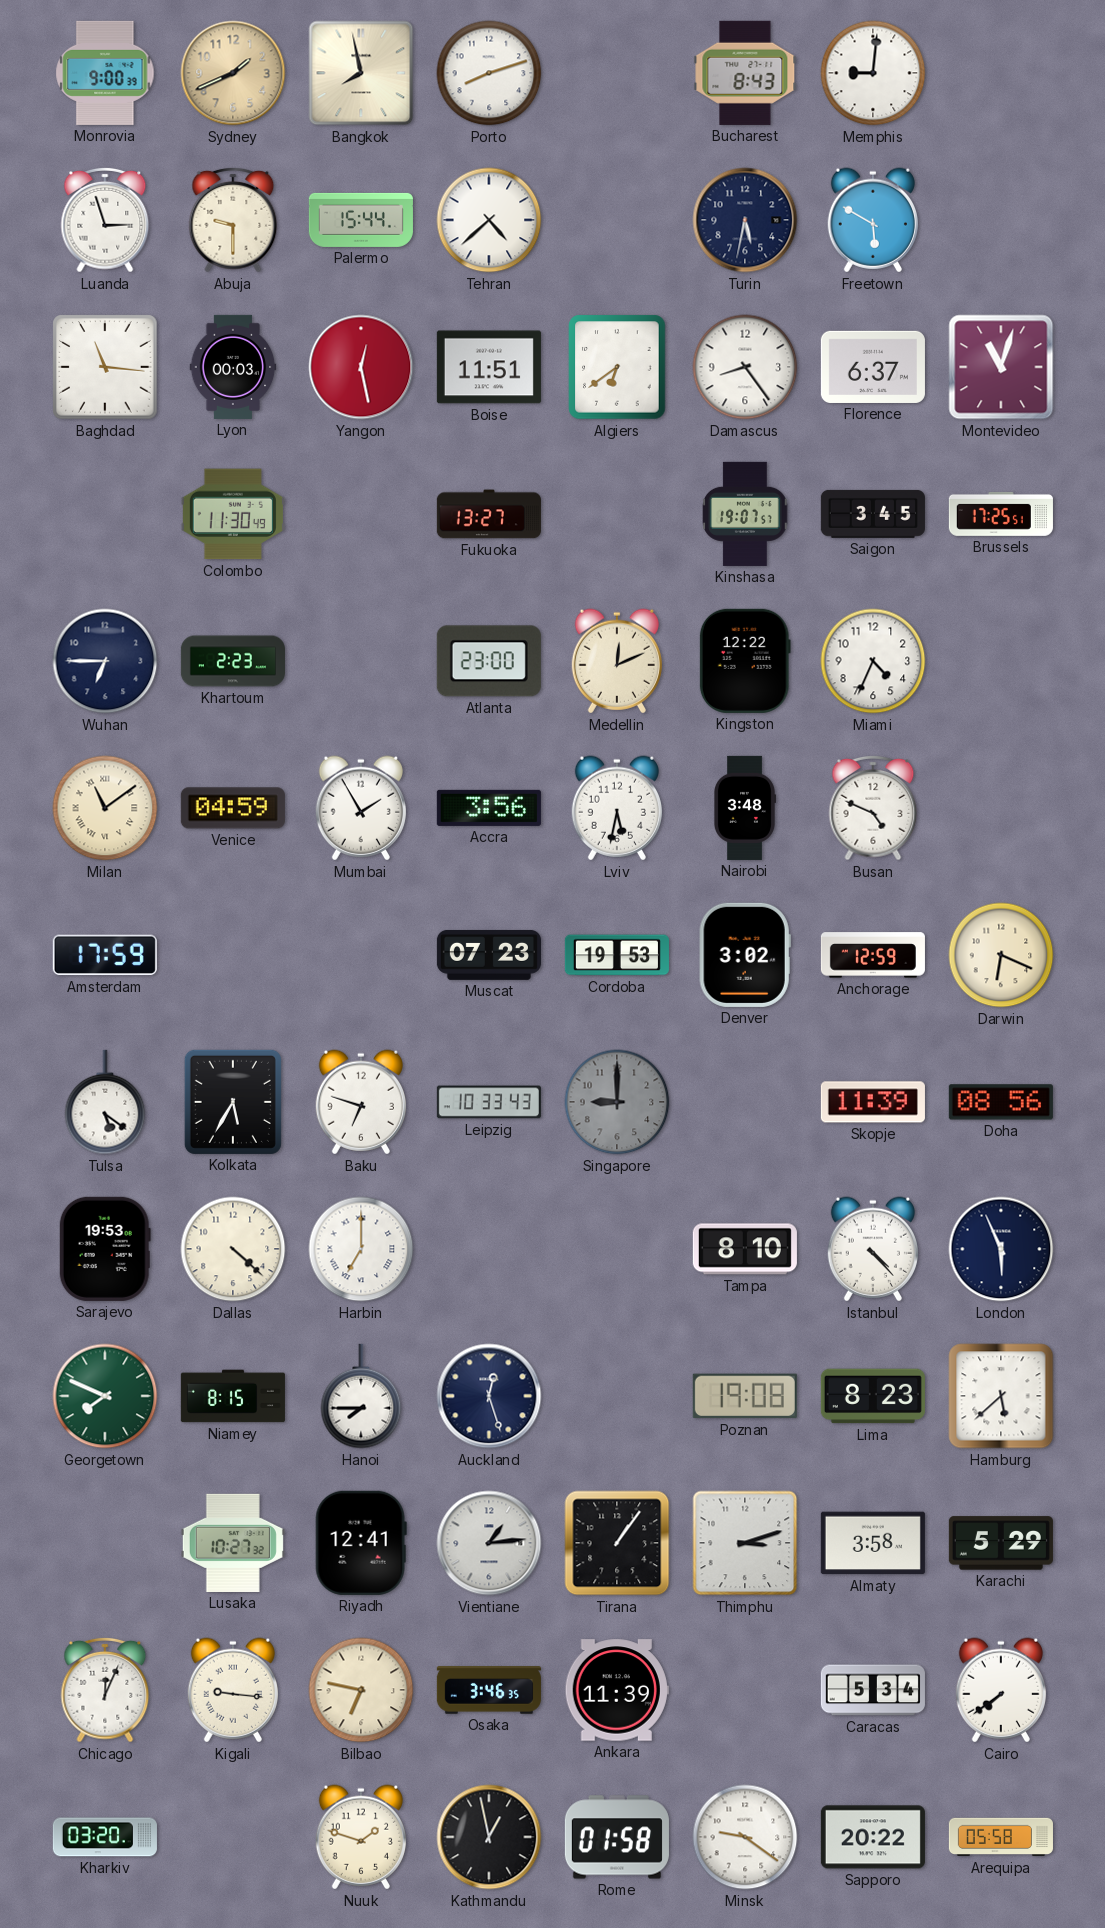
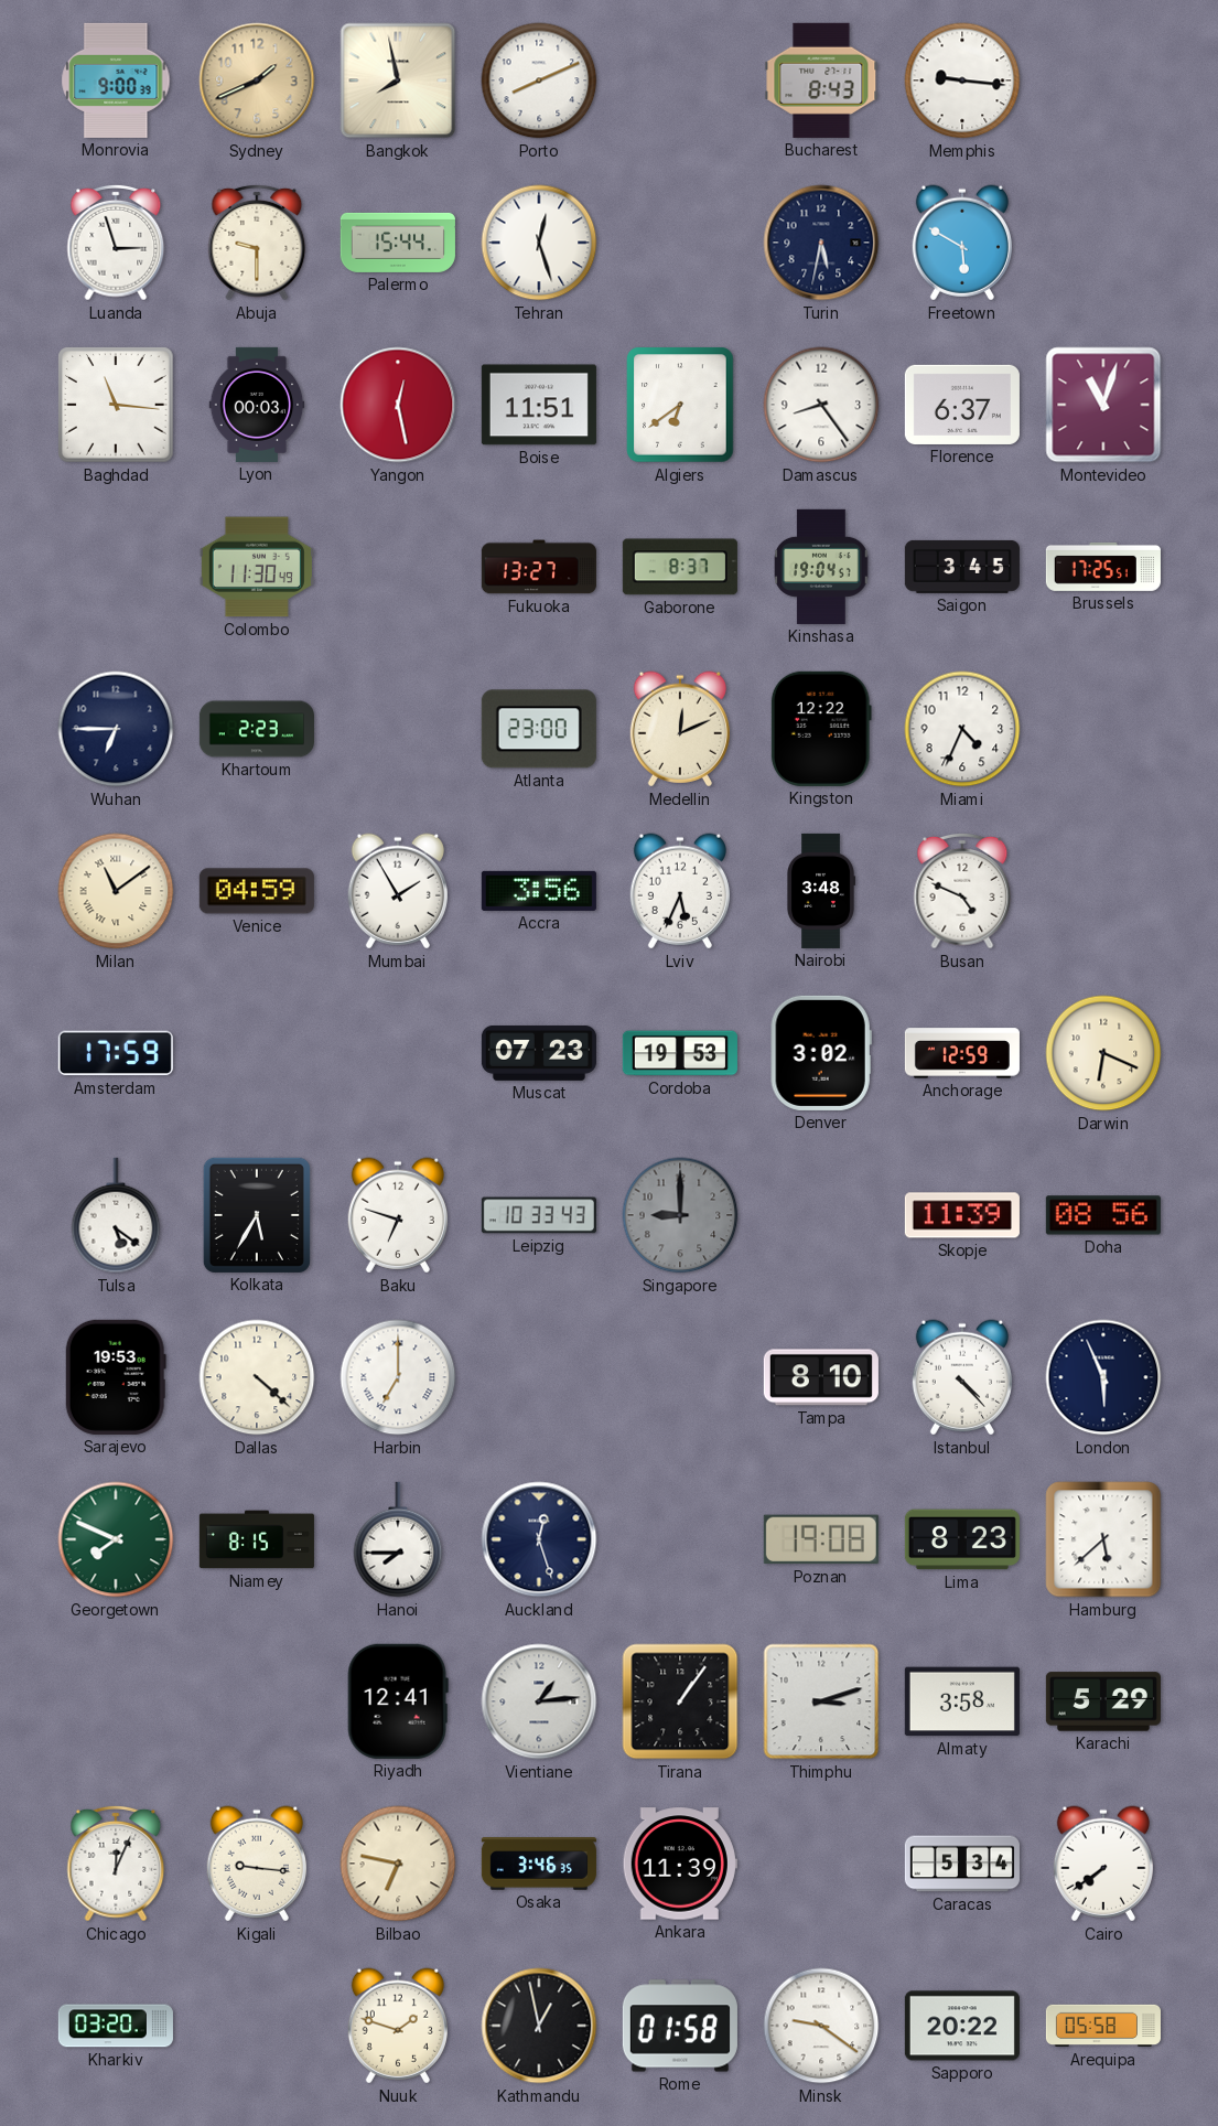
Porto: 8:12 -> 8:11 (539, 80)
Memphis: 9:01 -> 9:16 (962, 80)
Tehran: 4:38 -> 12:27 (539, 243)
Gaborone: none -> 8:37 (680, 567)
Kinshasa: 19:07 -> 19:04 (821, 567)
Lviv: 5:32 -> 5:34 (680, 891)
Lusaka: 10:27 -> none (233, 1543)
